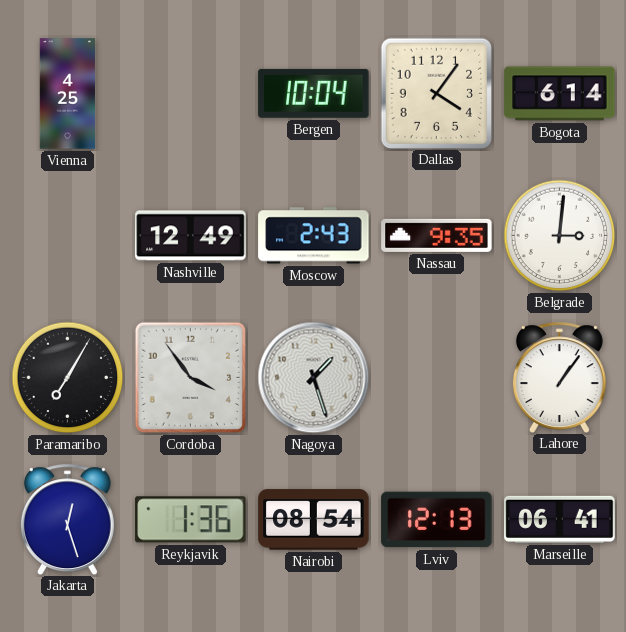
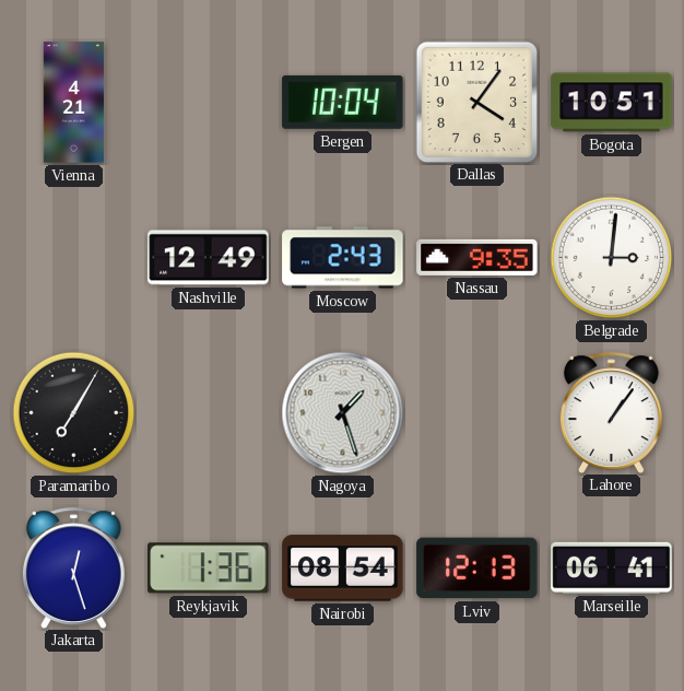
Vienna: 4:25 -> 4:21 (74, 103)
Bogota: 6:14 -> 10:51 (612, 103)
Cordoba: 3:54 -> none (190, 377)
